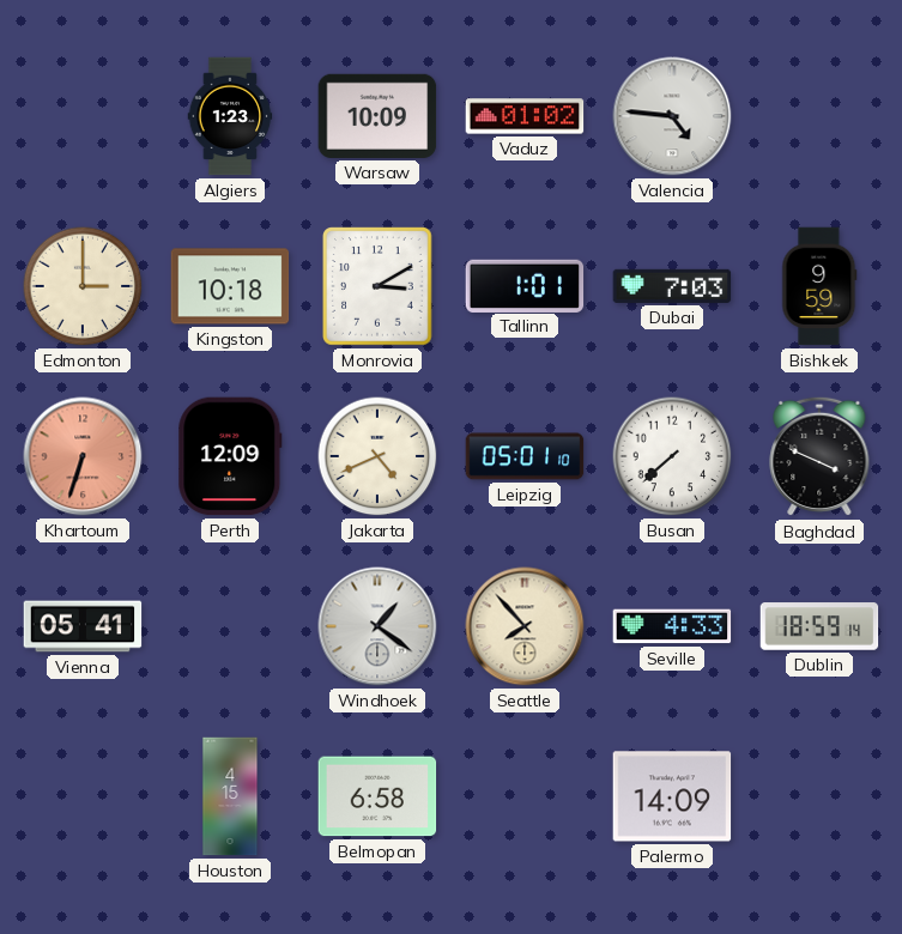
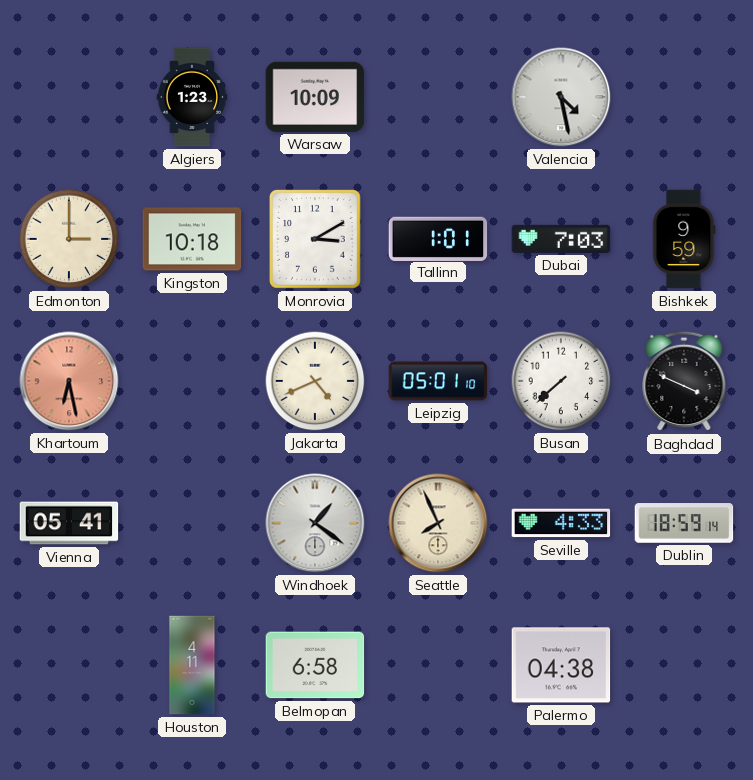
Vaduz: 01:02 -> none (525, 116)
Valencia: 4:46 -> 4:28 (561, 97)
Khartoum: 6:33 -> 6:28 (69, 381)
Perth: 12:09 -> none (230, 456)
Seattle: 7:53 -> 7:56 (438, 523)
Houston: 4:15 -> 4:11 (192, 665)
Palermo: 14:09 -> 04:38 (561, 665)
